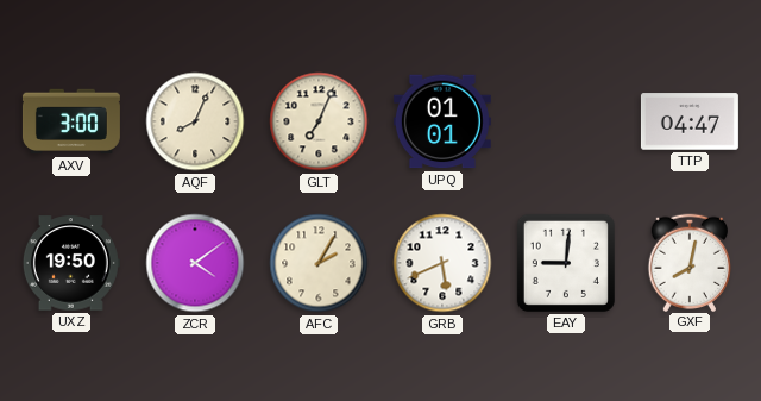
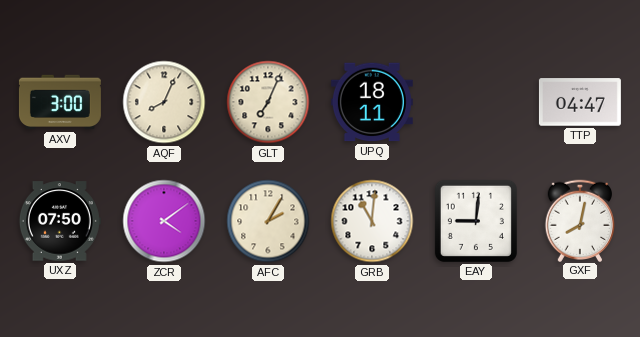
UPQ: 01:01 -> 18:11 (372, 102)
UXZ: 19:50 -> 07:50 (60, 221)
GRB: 5:41 -> 11:01 (372, 221)
